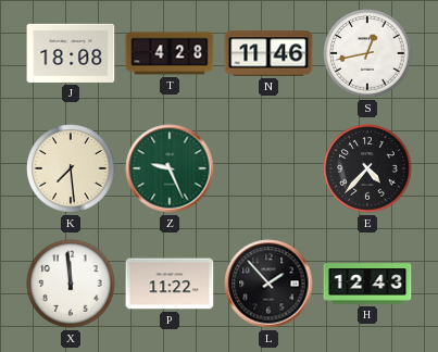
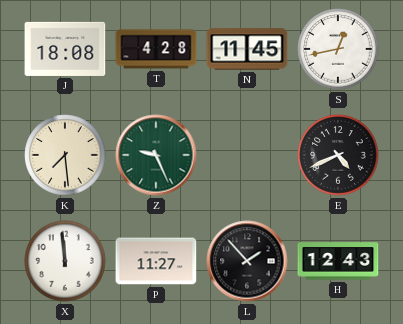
N: 11:46 -> 11:45 (247, 49)
E: 4:37 -> 4:41 (338, 155)
P: 11:22 -> 11:27 (156, 261)
